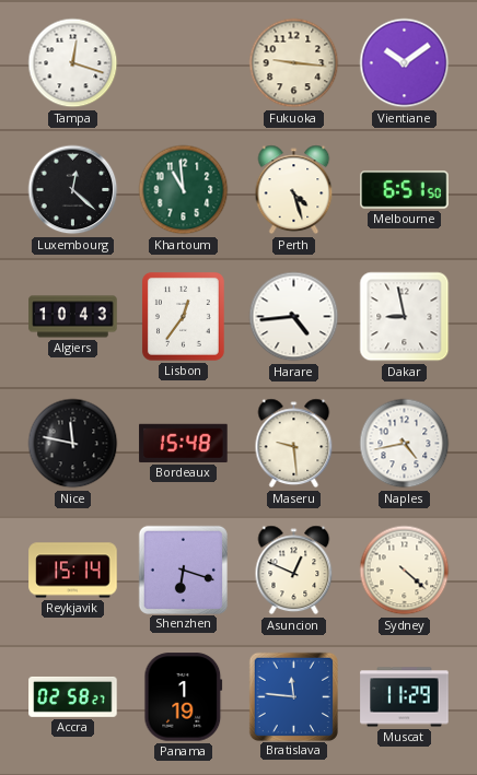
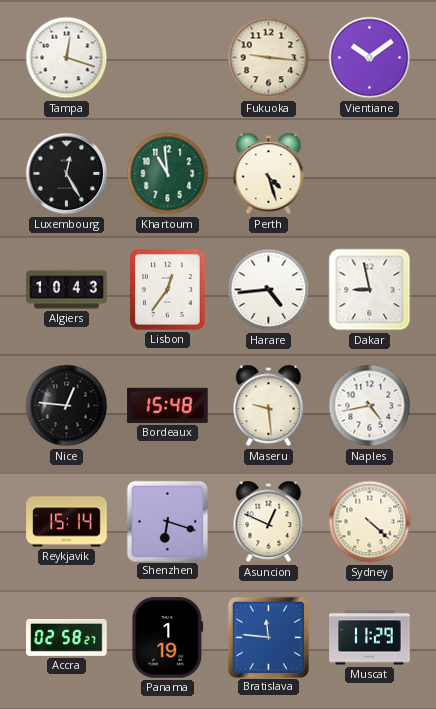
Luxembourg: 12:22 -> 12:25 (67, 174)
Melbourne: 6:51 -> none (405, 190)
Nice: 11:47 -> 12:46 (67, 406)
